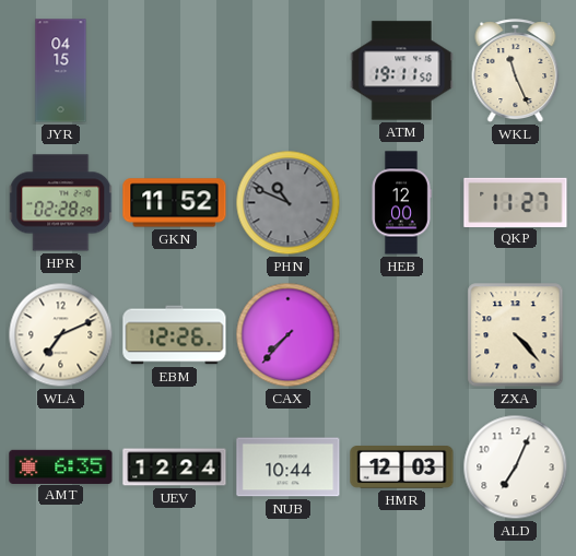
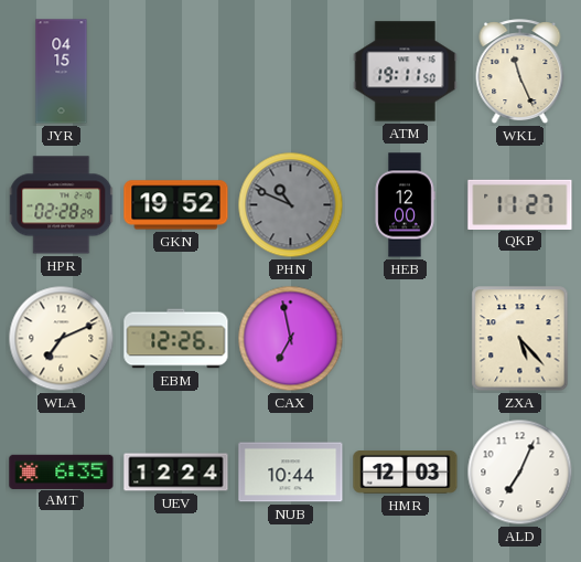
GKN: 11:52 -> 19:52 (176, 205)
CAX: 7:37 -> 6:58 (291, 339)
ZXA: 4:23 -> 5:23 (520, 339)
